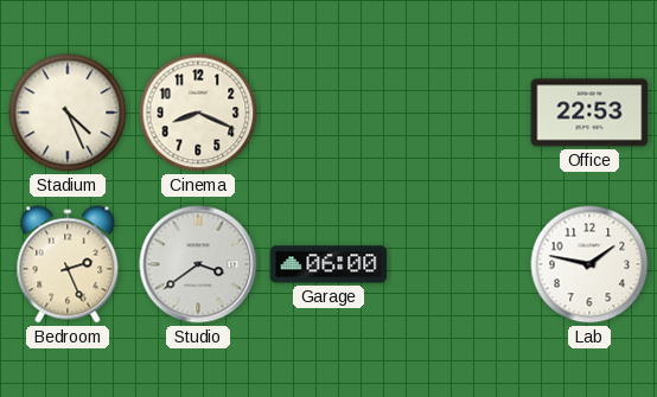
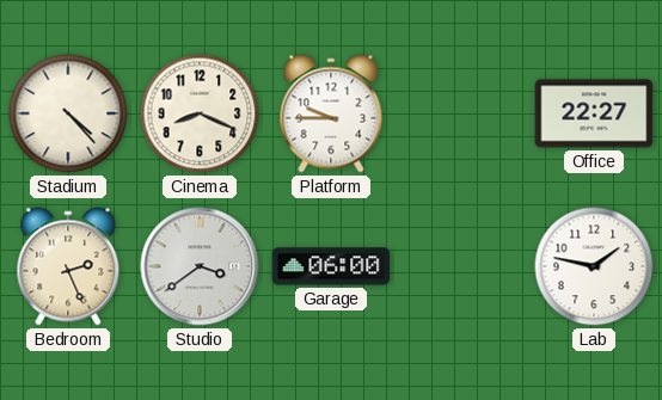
Stadium: 4:26 -> 4:23 (68, 113)
Platform: none -> 9:45 (331, 113)
Office: 22:53 -> 22:27 (594, 113)
